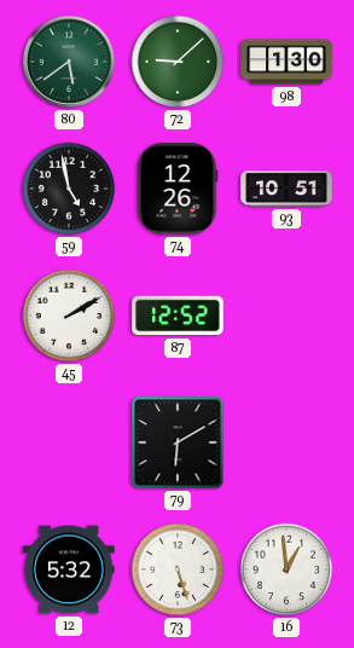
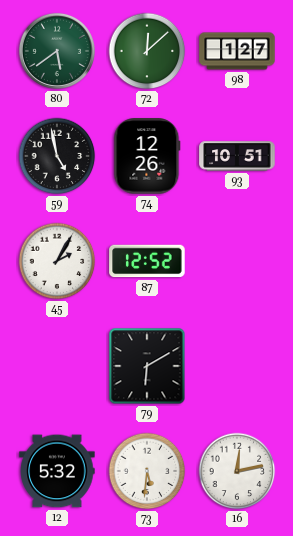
72: 9:08 -> 12:08 (147, 51)
98: 1:30 -> 1:27 (237, 51)
45: 2:10 -> 2:05 (57, 261)
73: 5:27 -> 5:31 (147, 471)
16: 12:59 -> 12:13 (237, 471)
